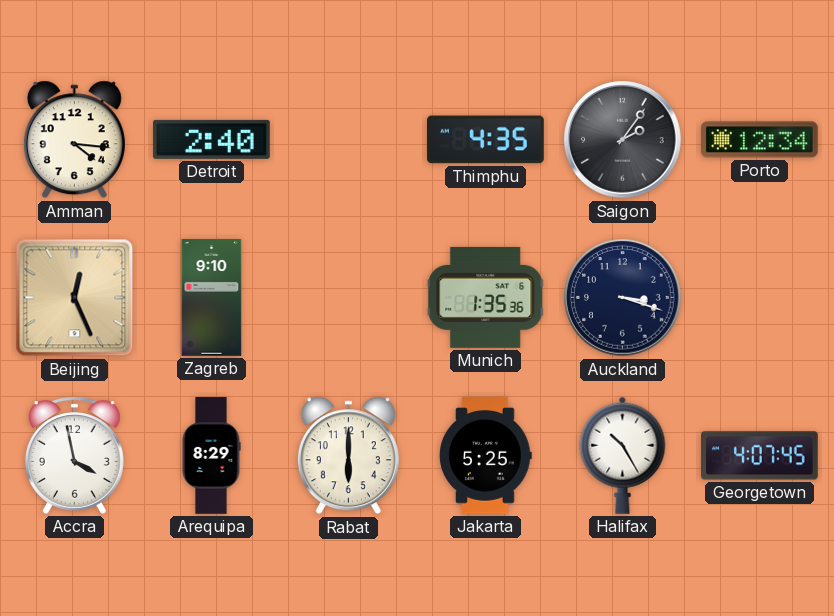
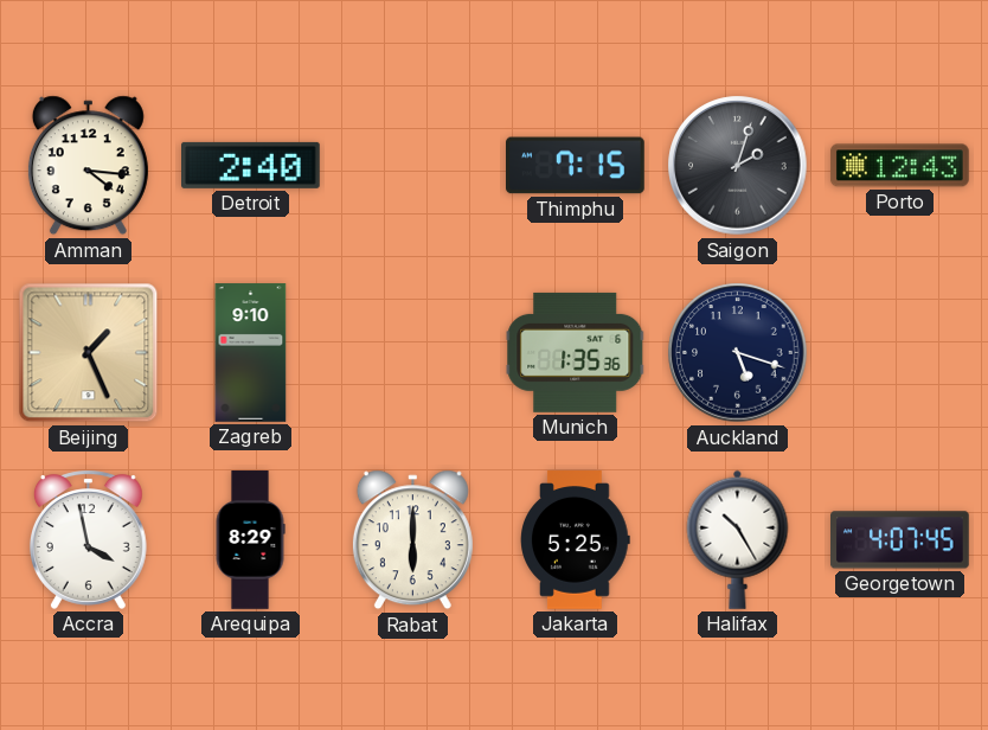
Thimphu: 4:35 -> 7:15 (576, 166)
Saigon: 2:06 -> 2:03 (738, 166)
Porto: 12:34 -> 12:43 (900, 166)
Beijing: 12:26 -> 1:26 (89, 353)
Auckland: 3:18 -> 5:18 (738, 353)
